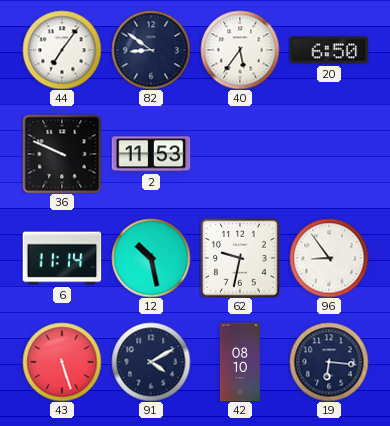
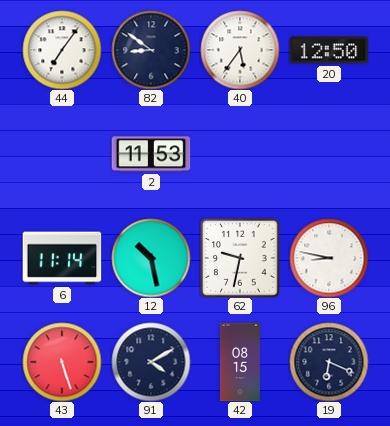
20: 6:50 -> 12:50 (329, 50)
36: 9:49 -> none (62, 154)
96: 8:54 -> 8:47 (329, 258)
42: 08:10 -> 08:15 (240, 362)
19: 6:16 -> 6:19 (329, 362)
